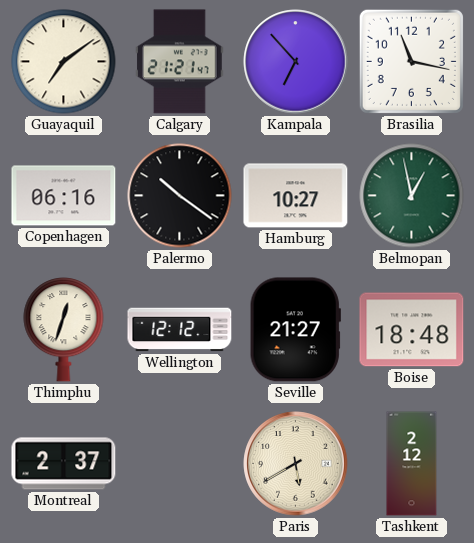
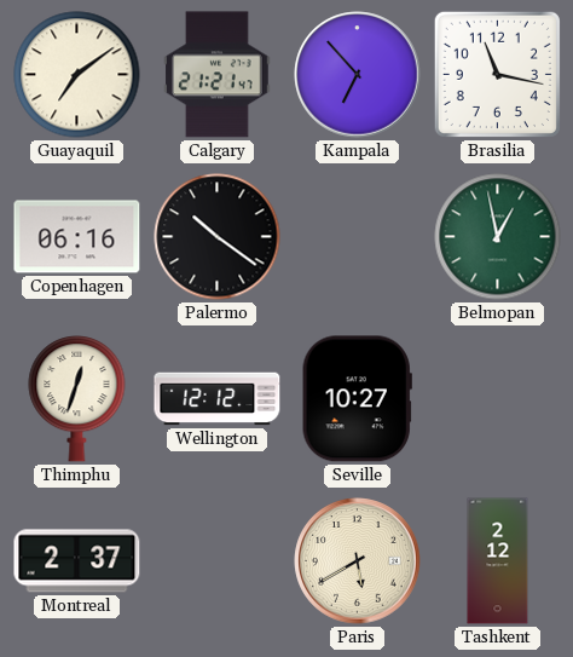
Hamburg: 10:27 -> none (296, 196)
Seville: 21:27 -> 10:27 (357, 399)
Boise: 18:48 -> none (412, 330)
